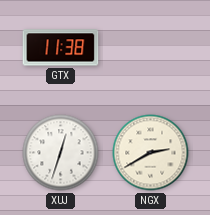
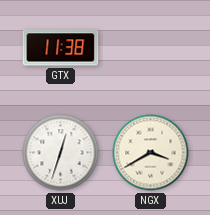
NGX: 2:40 -> 3:40 (151, 153)
